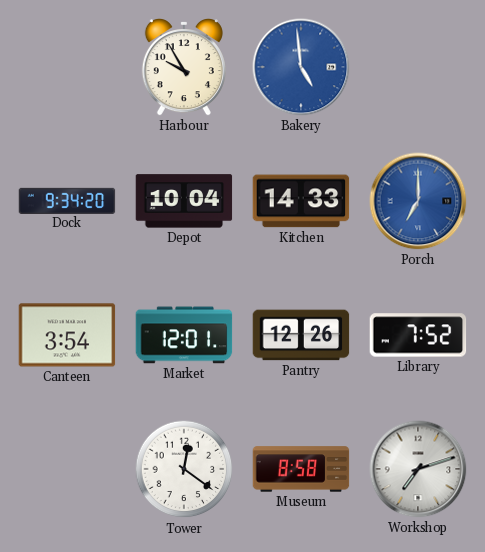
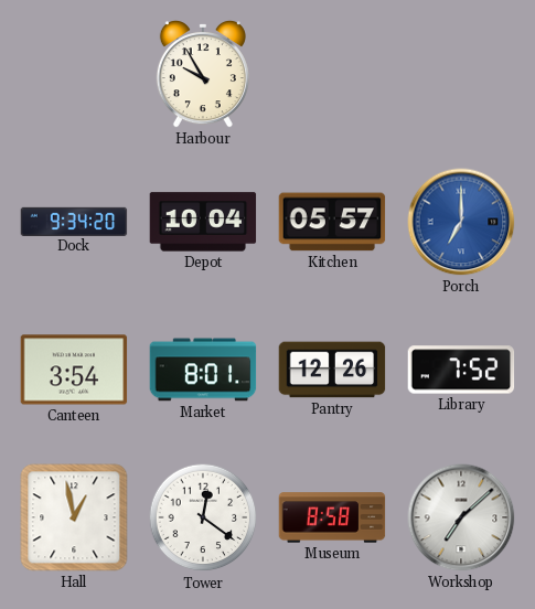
Bakery: 4:59 -> none (301, 67)
Kitchen: 14:33 -> 05:57 (332, 222)
Market: 12:01 -> 8:01 (203, 370)
Hall: none -> 12:58 (74, 517)
Workshop: 7:12 -> 7:08 (461, 517)
